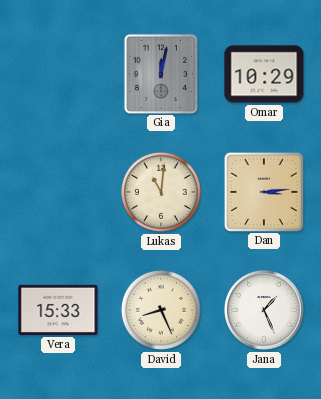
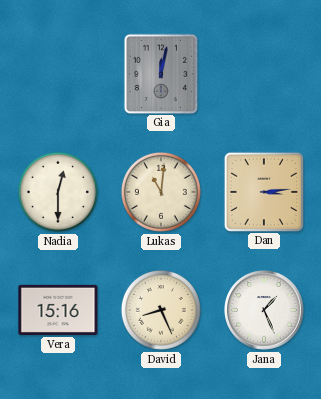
Omar: 10:29 -> none (264, 74)
Nadia: none -> 12:30 (58, 192)
Vera: 15:33 -> 15:16 (58, 310)
